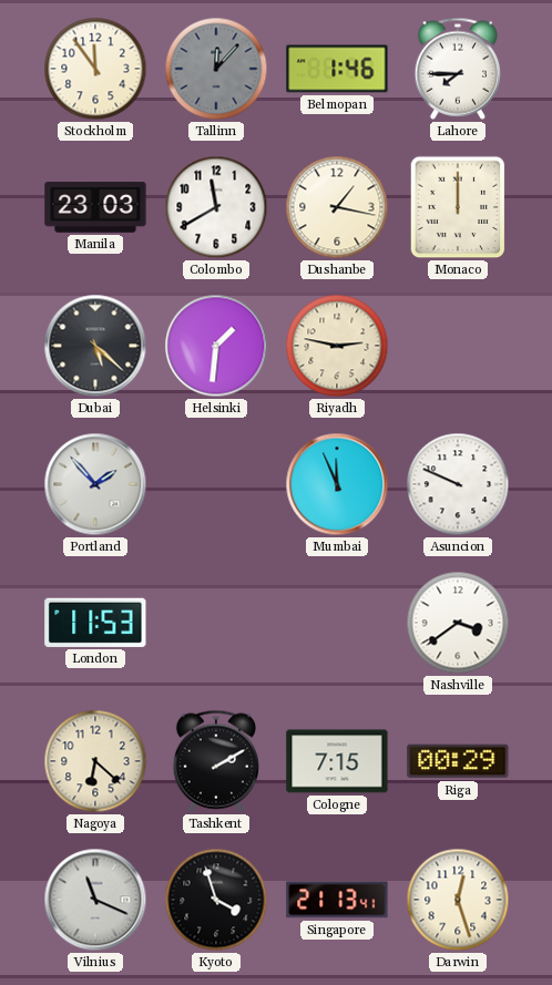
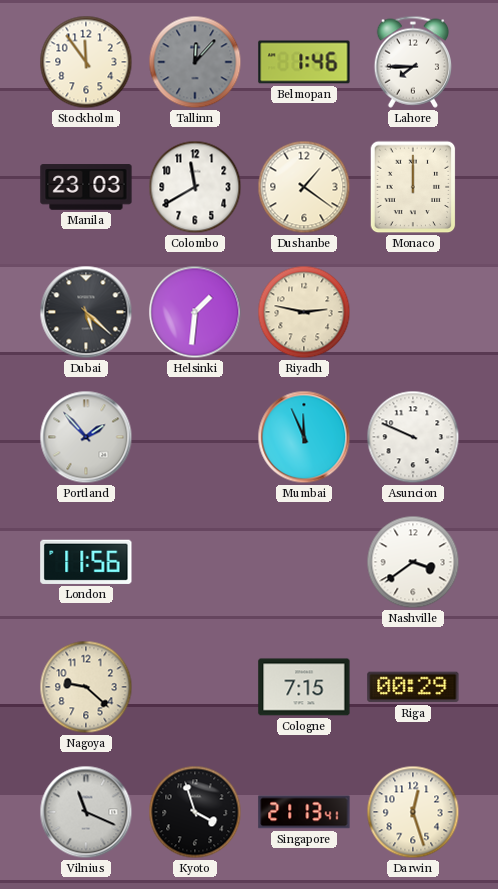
Dushanbe: 1:17 -> 1:21 (304, 187)
London: 11:53 -> 11:56 (86, 562)
Nagoya: 6:22 -> 9:22 (86, 687)
Tashkent: 2:10 -> none (215, 761)
